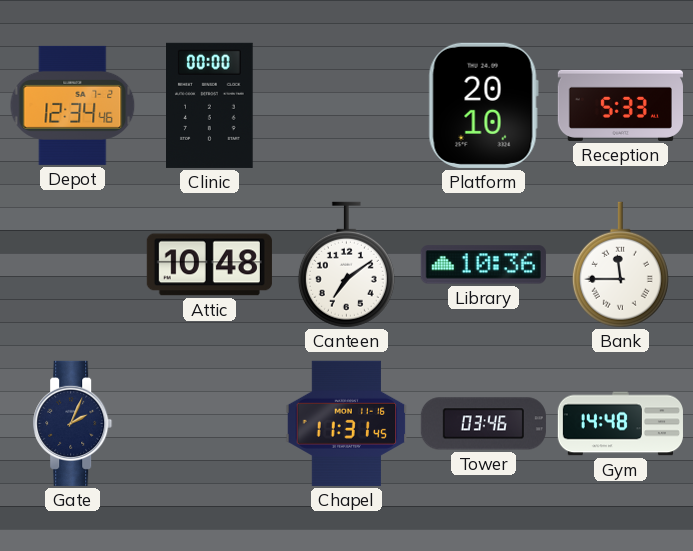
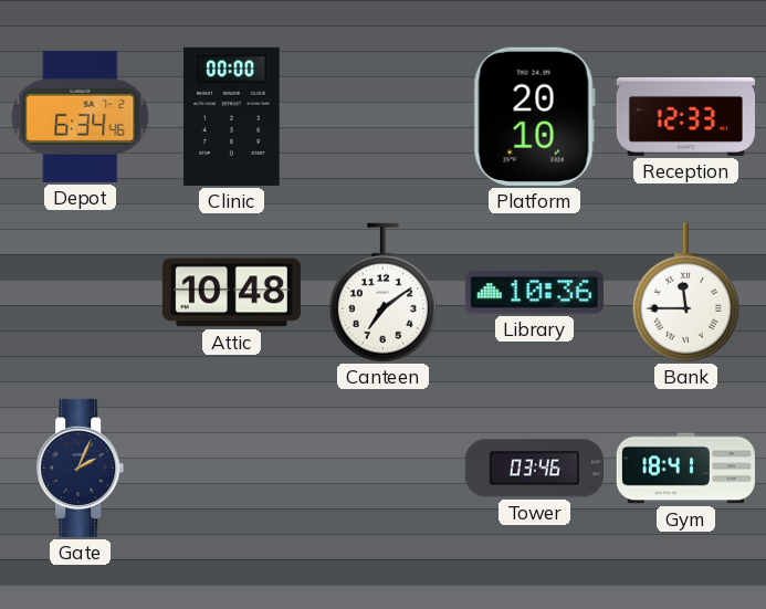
Depot: 12:34 -> 6:34 (81, 116)
Reception: 5:33 -> 12:33 (685, 116)
Chapel: 11:31 -> none (347, 423)
Gym: 14:48 -> 18:41 (685, 469)
